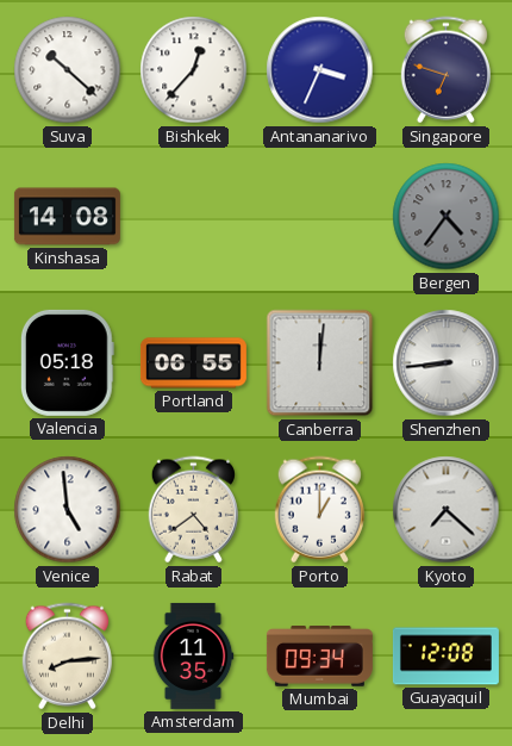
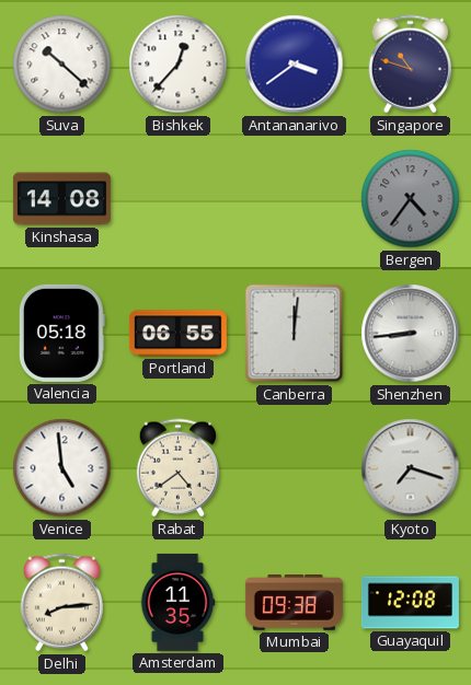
Antananarivo: 3:34 -> 3:39 (295, 65)
Singapore: 6:48 -> 10:48 (410, 65)
Porto: 1:00 -> none (319, 510)
Kyoto: 7:22 -> 7:18 (411, 468)
Mumbai: 09:34 -> 09:38 (294, 603)
